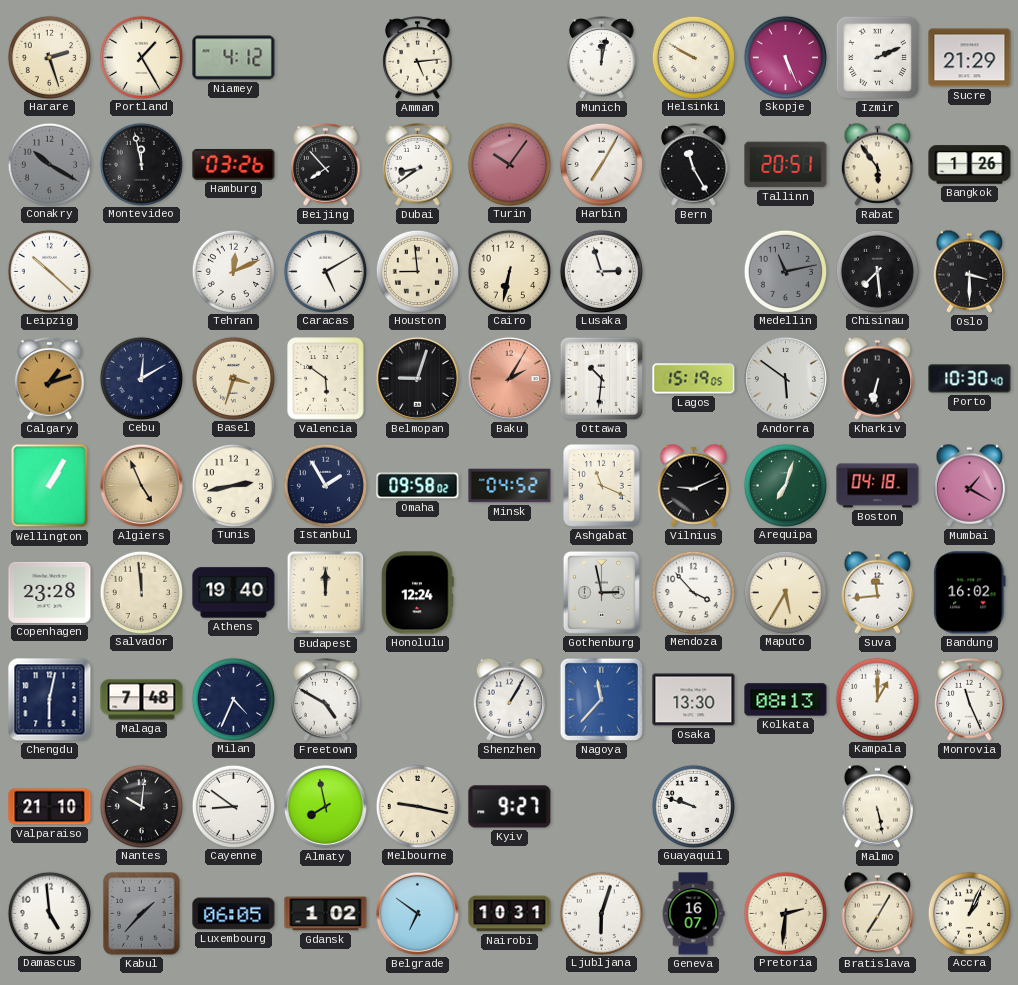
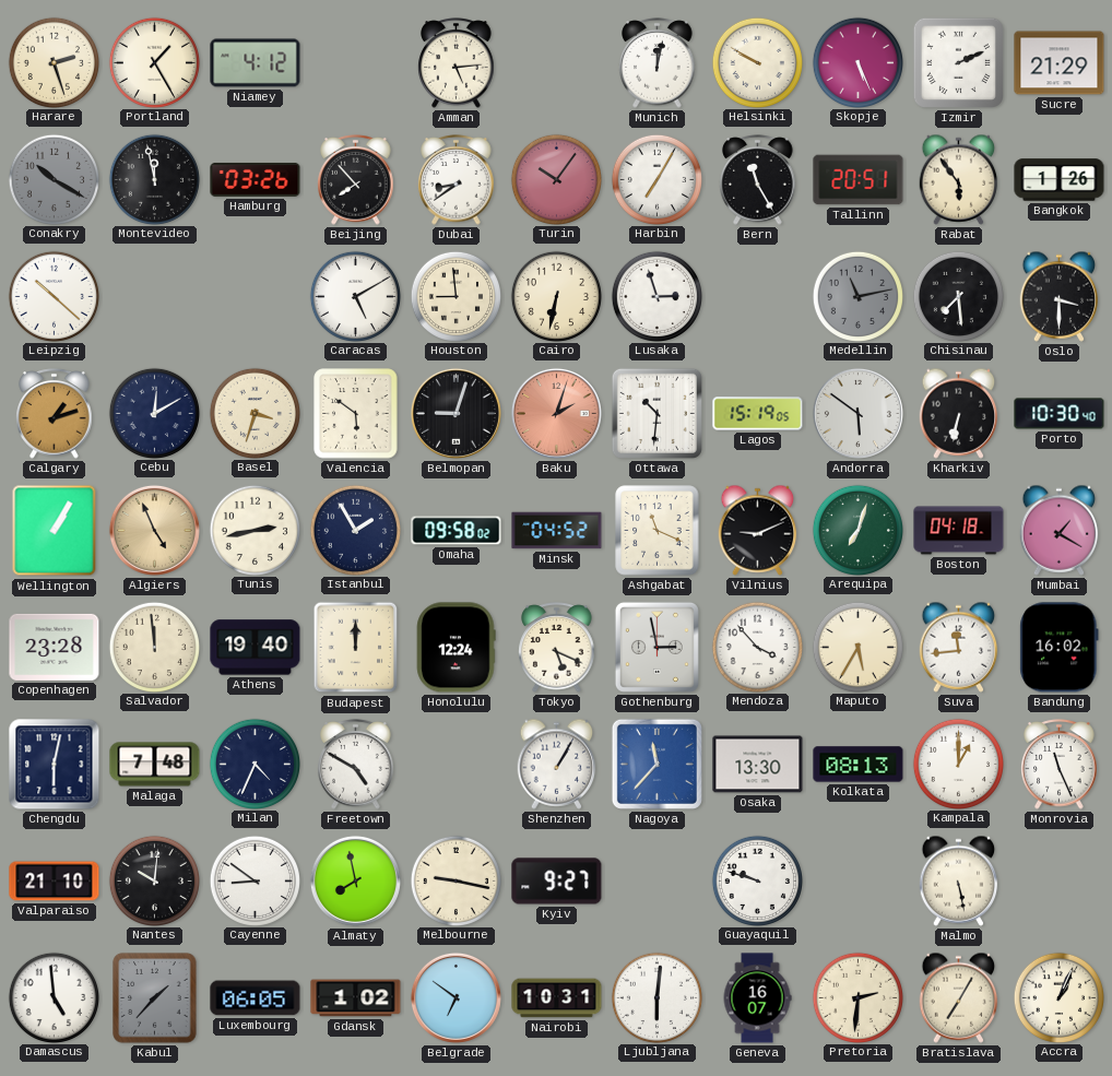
Tehran: 12:11 -> none (233, 271)
Baku: 2:05 -> 2:03 (556, 413)
Tokyo: none -> 5:19 (557, 648)
Ljubljana: 6:03 -> 6:01 (656, 997)
